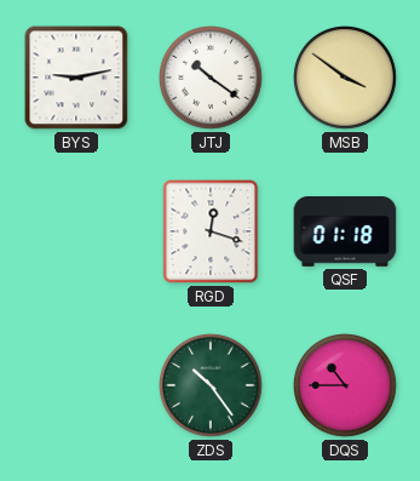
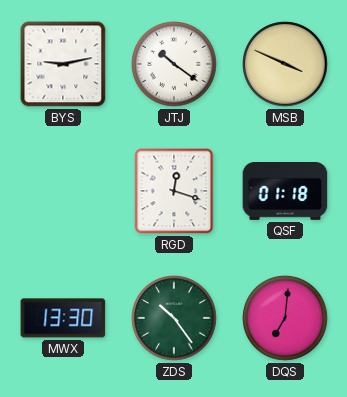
MSB: 3:51 -> 3:49 (286, 65)
MWX: none -> 13:30 (63, 318)
DQS: 10:45 -> 7:01 (286, 319)
